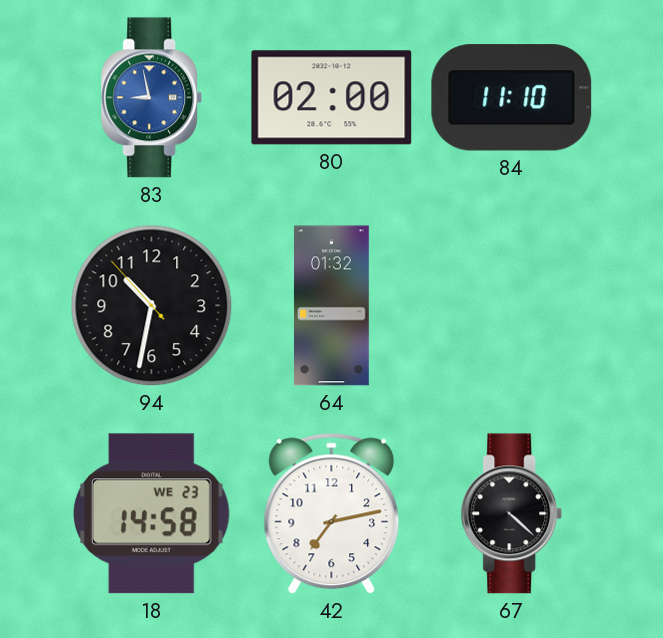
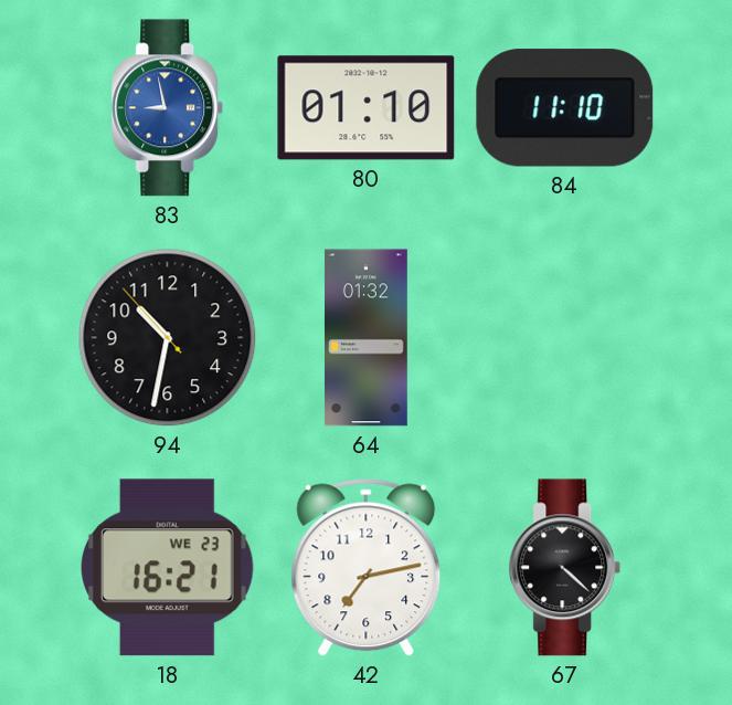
80: 02:00 -> 01:10 (367, 108)
18: 14:58 -> 16:21 (168, 568)
